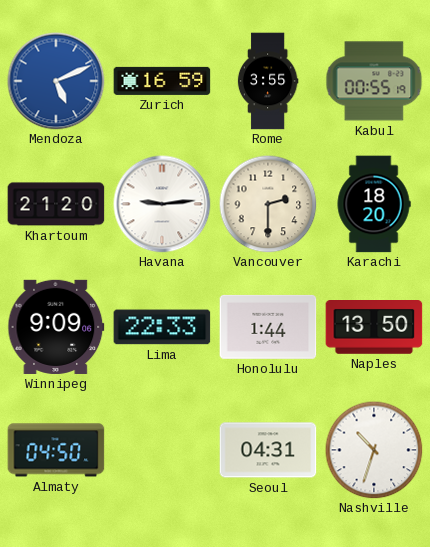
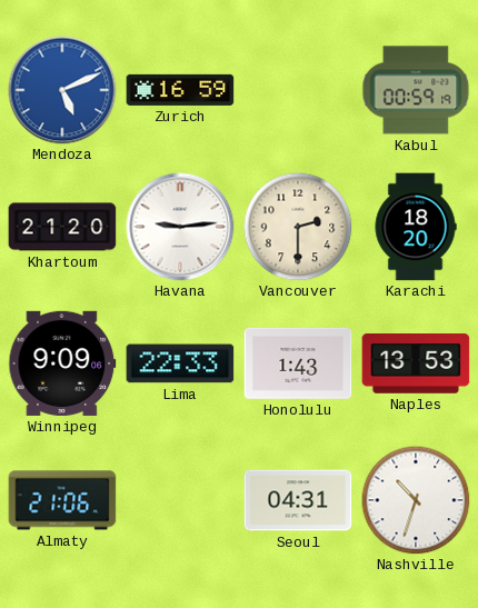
Rome: 3:55 -> none (268, 81)
Kabul: 00:55 -> 00:59 (416, 90)
Honolulu: 1:44 -> 1:43 (298, 363)
Naples: 13:50 -> 13:53 (416, 365)
Almaty: 04:50 -> 21:06 (62, 500)
